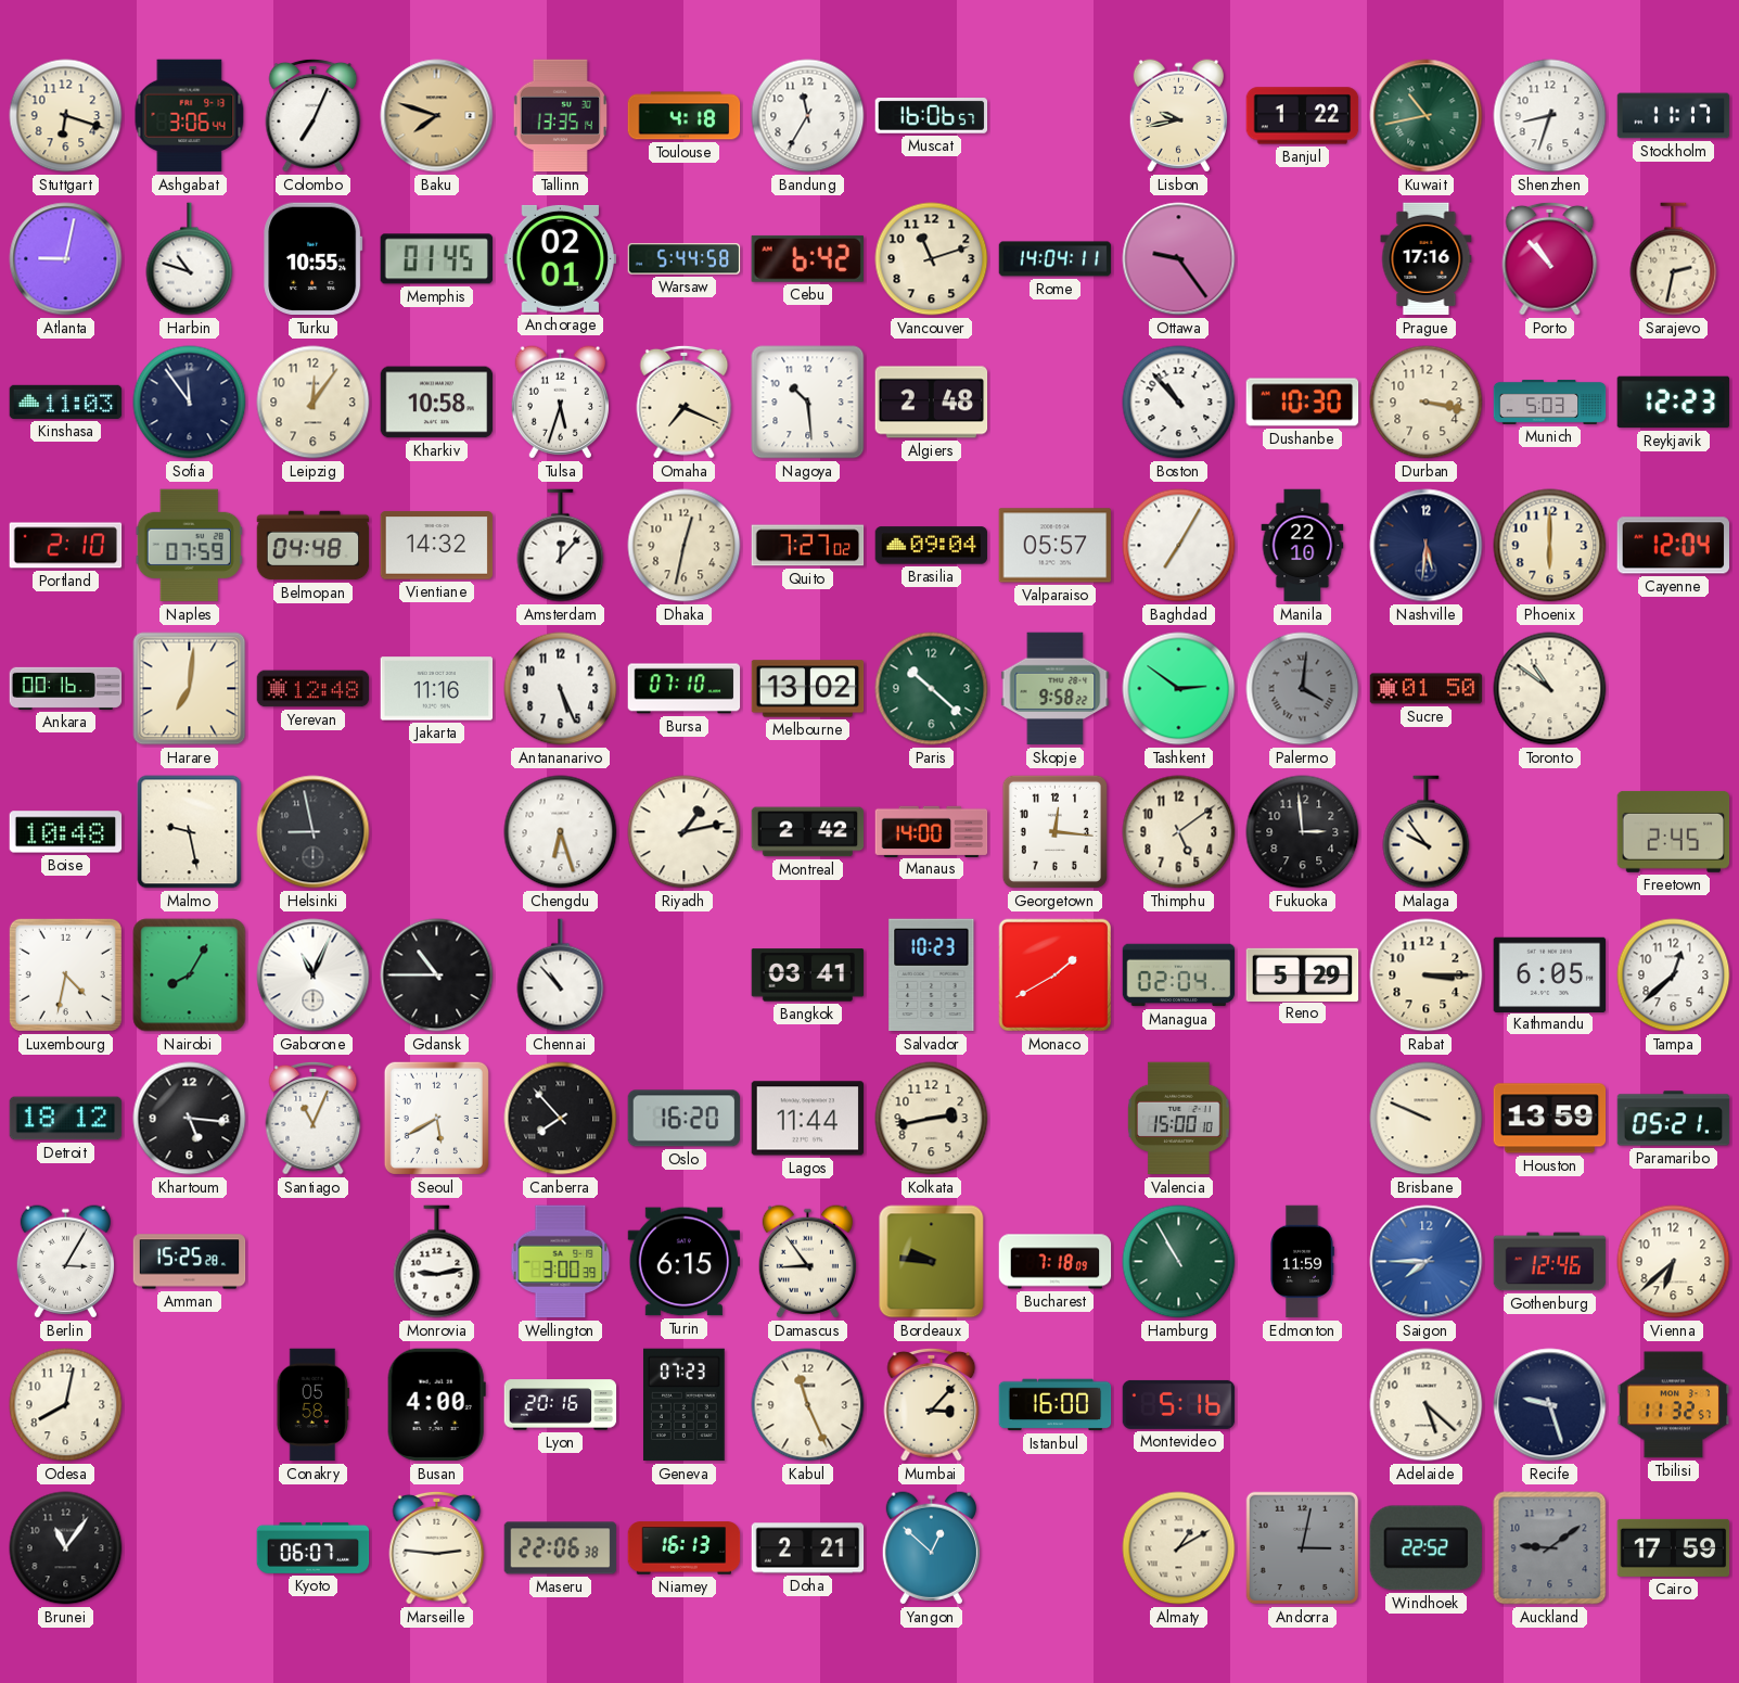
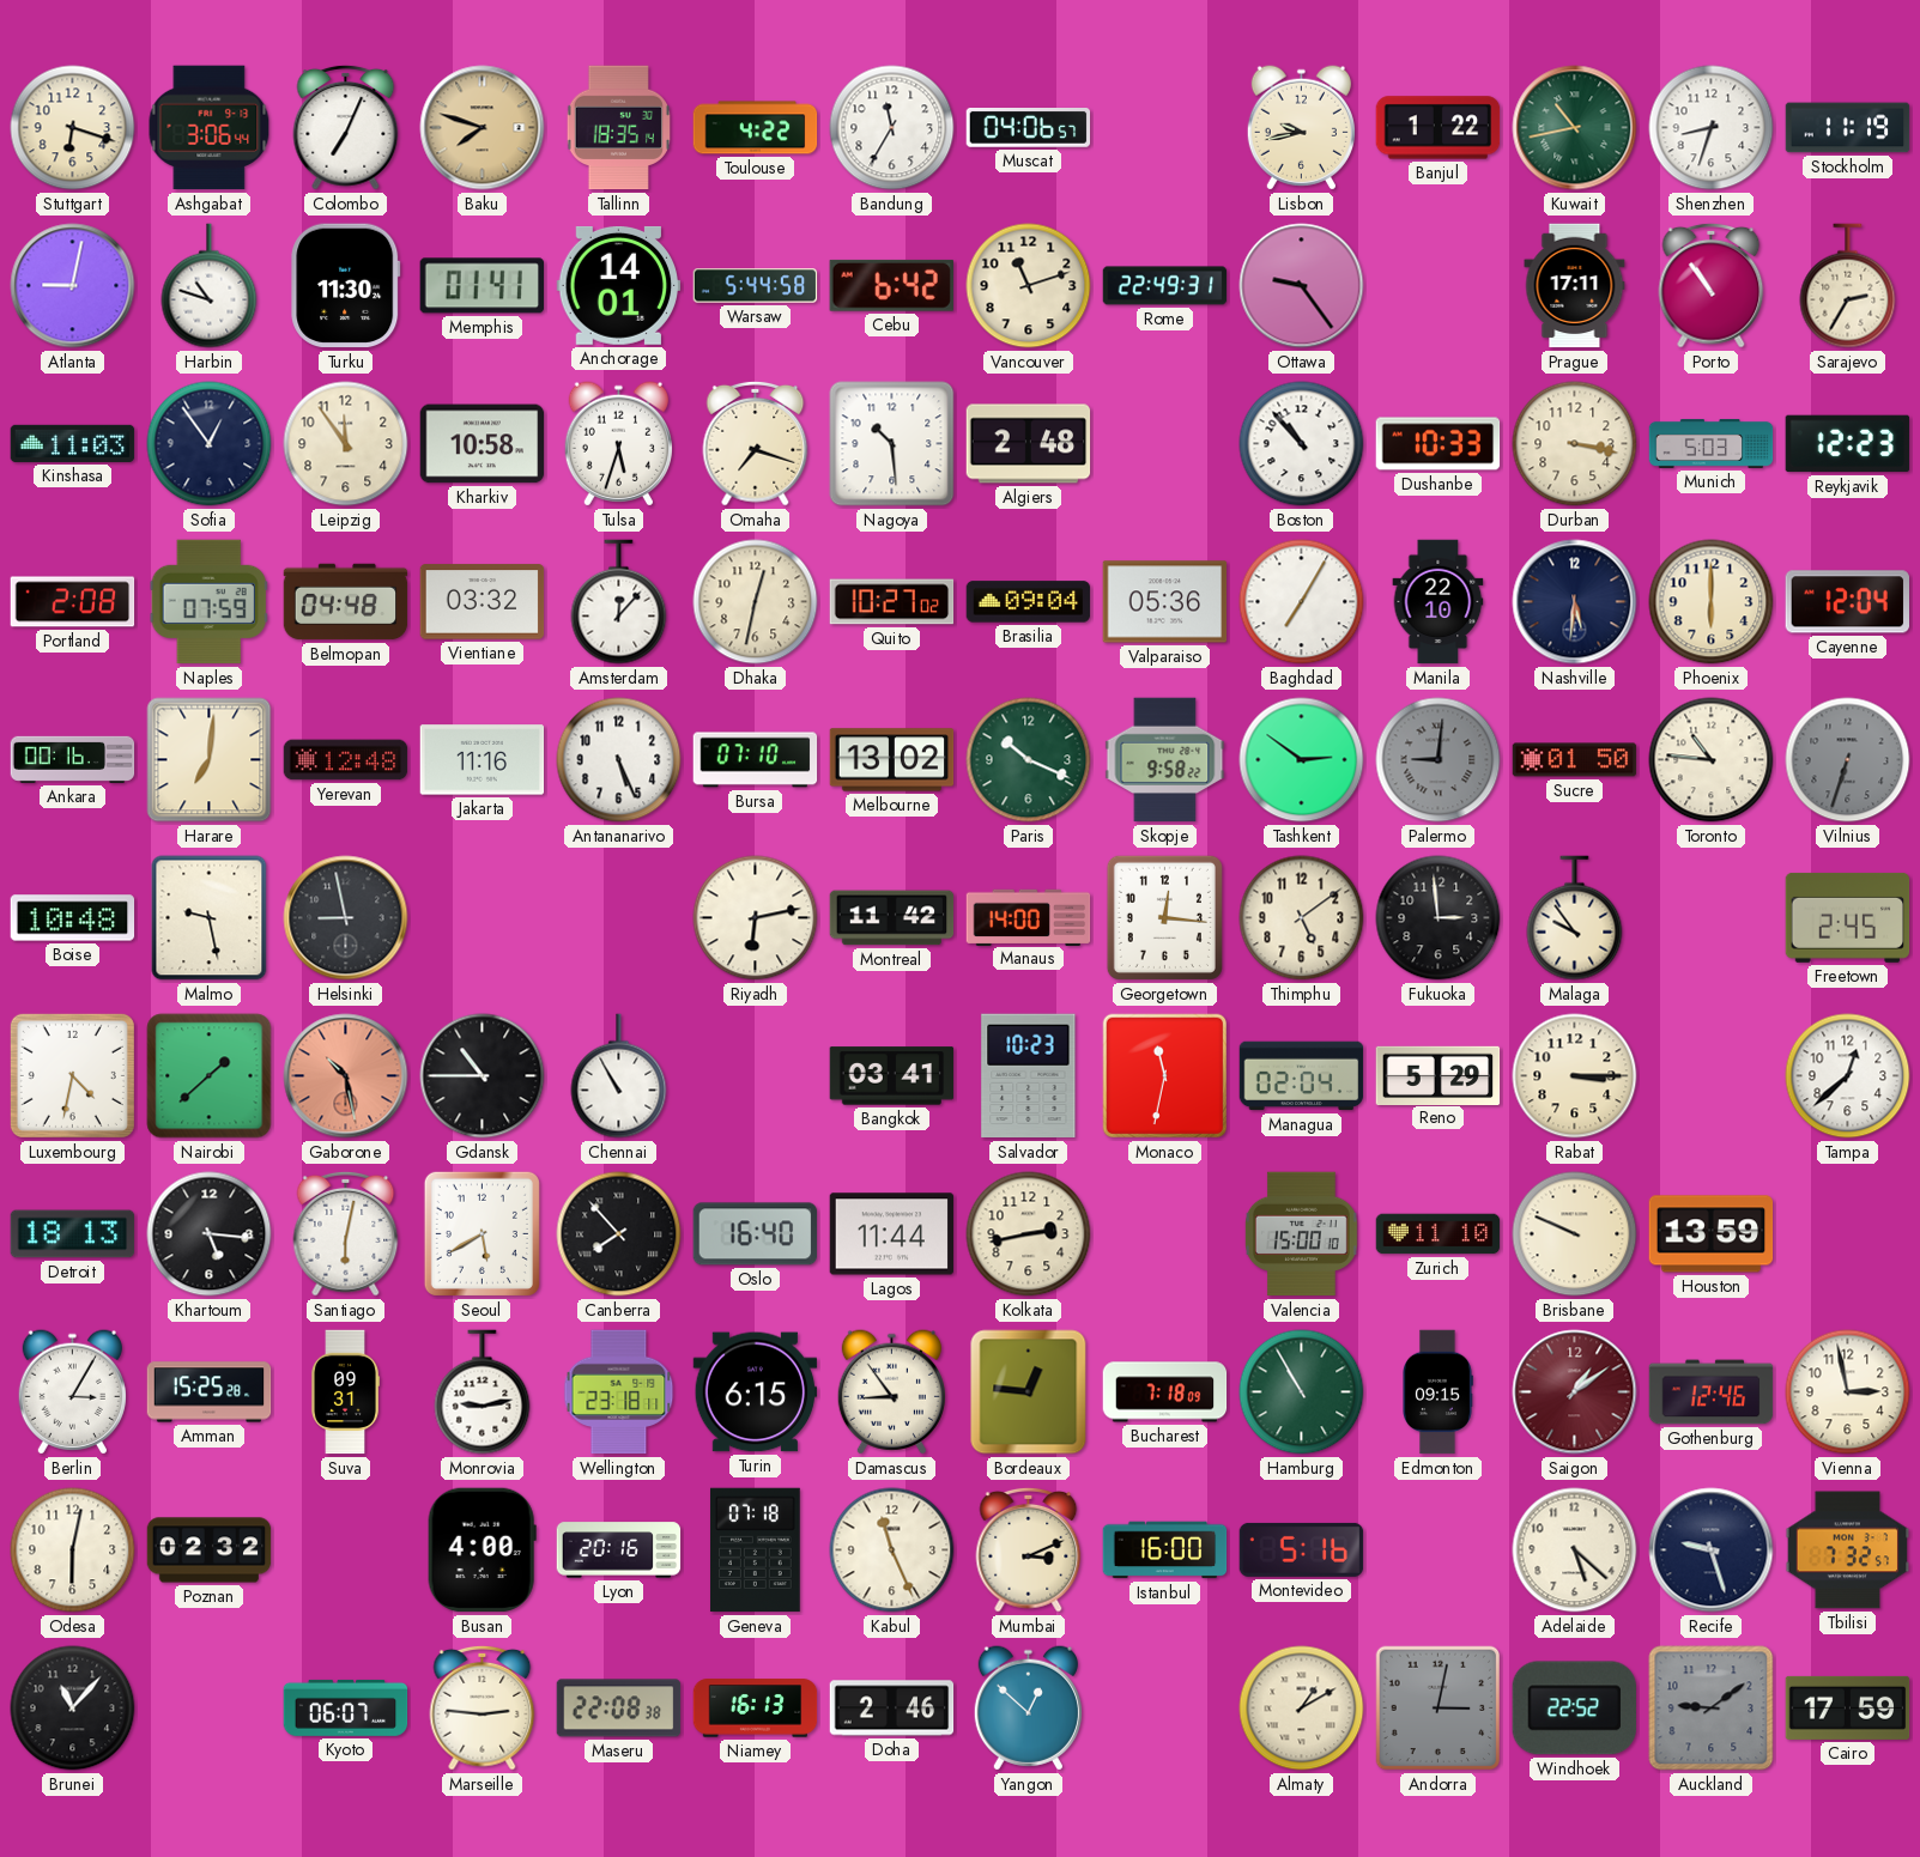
Tallinn: 13:35 -> 18:35 (618, 128)
Toulouse: 4:18 -> 4:22 (756, 128)
Muscat: 16:06 -> 04:06 (1029, 128)
Stockholm: 11:17 -> 11:19 (1848, 128)
Turku: 10:55 -> 11:30 (346, 286)
Memphis: 01:45 -> 01:41 (481, 286)
Anchorage: 02:01 -> 14:01 (619, 285)
Rome: 14:04 -> 22:49 (1165, 286)
Prague: 17:16 -> 17:11 (1575, 286)
Porto: 10:53 -> 10:54 (1712, 285)
Sarajevo: 2:32 -> 2:35 (1848, 286)
Sofia: 11:54 -> 12:54 (210, 444)
Leipzig: 12:06 -> 11:54 (346, 444)
Omaha: 7:19 -> 7:18 (756, 443)
Dushanbe: 10:30 -> 10:33 (1439, 444)
Portland: 2:10 -> 2:08 (73, 602)
Vientiane: 14:32 -> 03:32 (483, 602)
Quito: 7:27 -> 10:27 (892, 602)
Valparaiso: 05:57 -> 05:36 (1165, 602)
Paris: 10:22 -> 10:19 (1029, 760)
Palermo: 4:01 -> 9:01 (1439, 760)
Toronto: 10:51 -> 10:46 (1712, 760)
Vilnius: none -> 6:33 (1848, 760)
Chengdu: 6:27 -> none (561, 832)
Riyadh: 1:13 -> 6:13 (756, 918)
Montreal: 2:42 -> 11:42 (892, 918)
Nairobi: 8:05 -> 1:38 (210, 1076)
Gaborone: 11:04 -> 10:28 (346, 1076)
Gaborone dial: white -> salmon (346, 1076)
Chennai: 10:53 -> 10:55 (619, 1076)
Monaco: 1:40 -> 11:32 (1165, 1076)
Kathmandu: 6:05 -> none (1550, 974)
Detroit: 18:12 -> 18:13 (73, 1234)
Santiago: 11:04 -> 6:02 (346, 1233)
Oslo: 16:20 -> 16:40 (756, 1234)
Zurich: none -> 11:10 (1439, 1234)
Paramaribo: 05:21 -> none (1674, 1119)
Suva: none -> 09:31 (345, 1392)
Wellington: 3:00 -> 23:18 (619, 1392)
Bordeaux: 9:46 -> 12:46 (1029, 1392)
Edmonton: 11:59 -> 09:15 (1439, 1392)
Saigon: 7:45 -> 1:09 (1575, 1392)
Saigon dial: blue -> burgundy (1575, 1392)
Vienna: 6:38 -> 2:58 (1848, 1392)
Odesa: 8:02 -> 6:02 (73, 1550)
Poznan: none -> 02:32 (210, 1550)
Conakry: 05:58 -> none (312, 1405)
Geneva: 07:23 -> 07:18 (755, 1550)
Mumbai: 3:07 -> 3:11 (1029, 1549)
Tbilisi: 11:32 -> 7:32 (1848, 1550)
Brunei: 11:06 -> 11:07 (73, 1709)
Maseru: 22:06 -> 22:08 (619, 1709)
Doha: 2:21 -> 2:46 (892, 1709)
